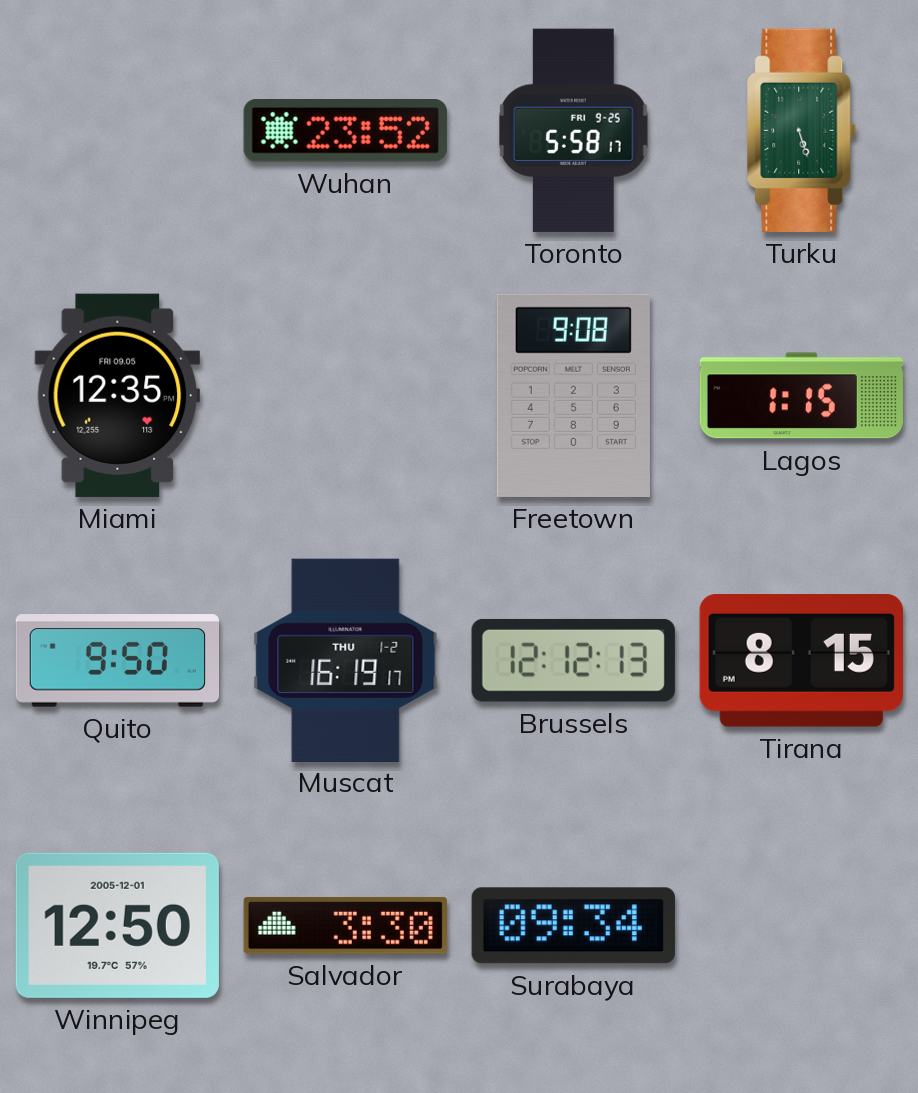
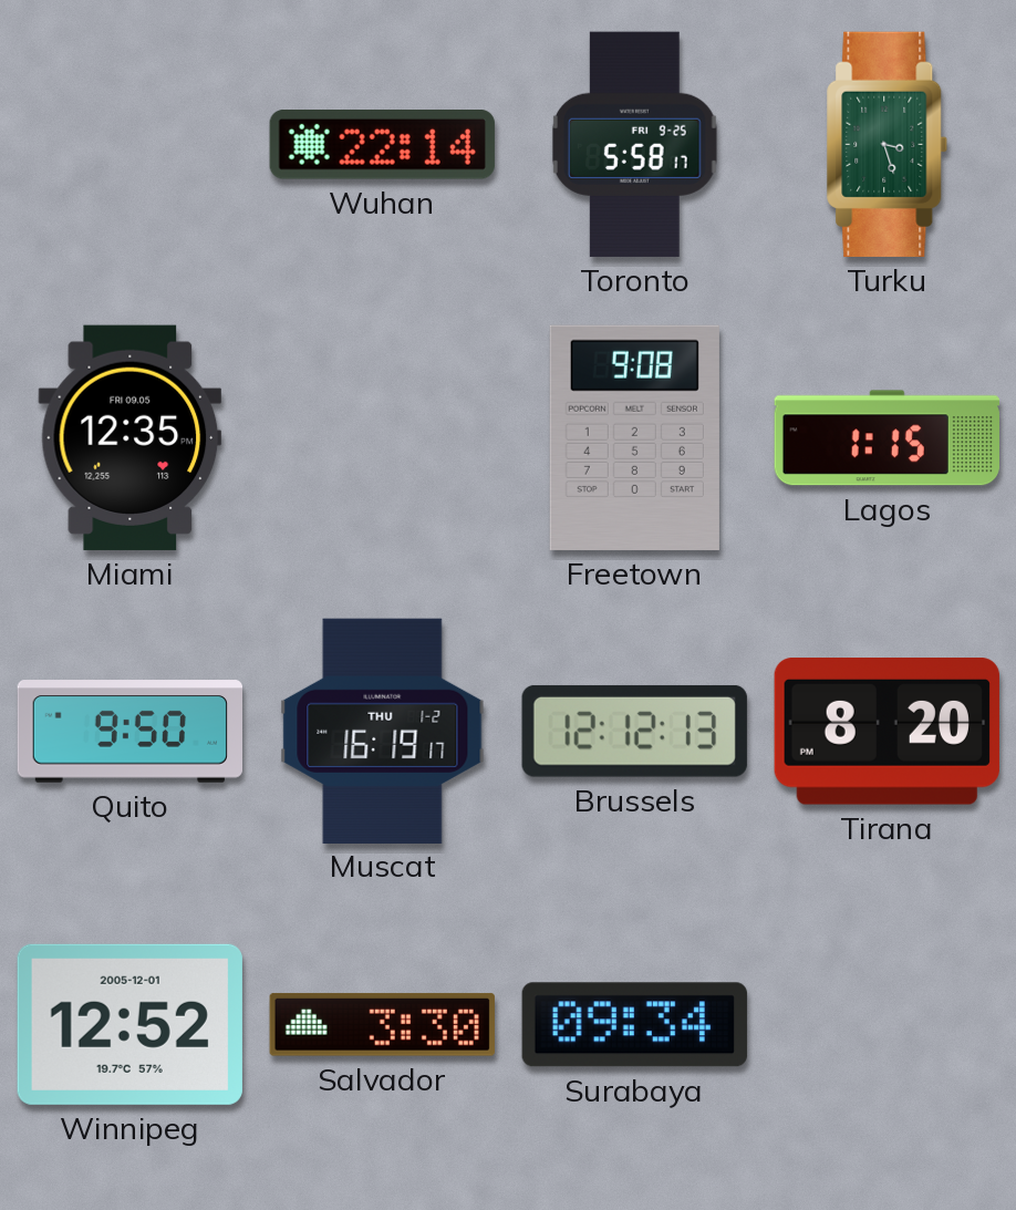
Wuhan: 23:52 -> 22:14 (382, 145)
Turku: 5:27 -> 3:27 (888, 144)
Tirana: 8:15 -> 8:20 (887, 732)
Winnipeg: 12:50 -> 12:52 (129, 1024)
